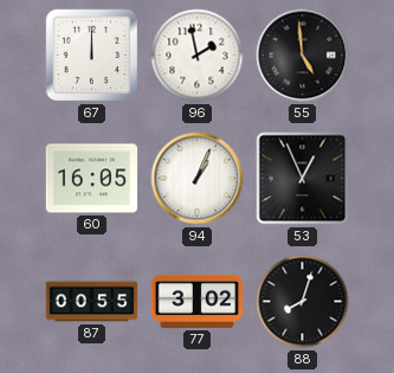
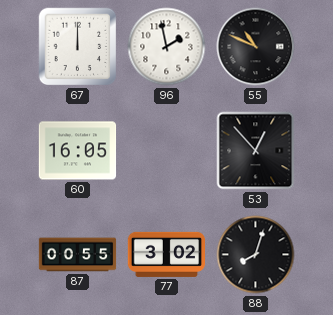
55: 4:59 -> 10:49 (256, 47)
94: 1:04 -> none (198, 179)
53: 12:56 -> 12:53 (256, 151)
